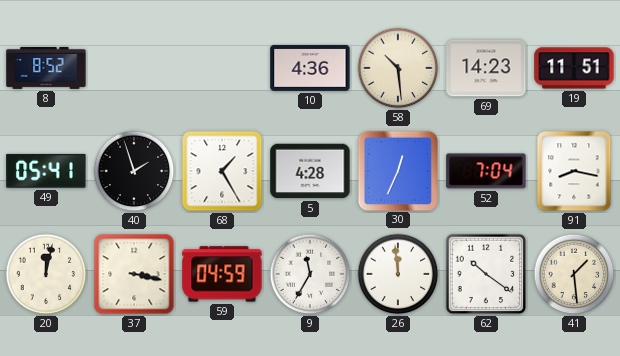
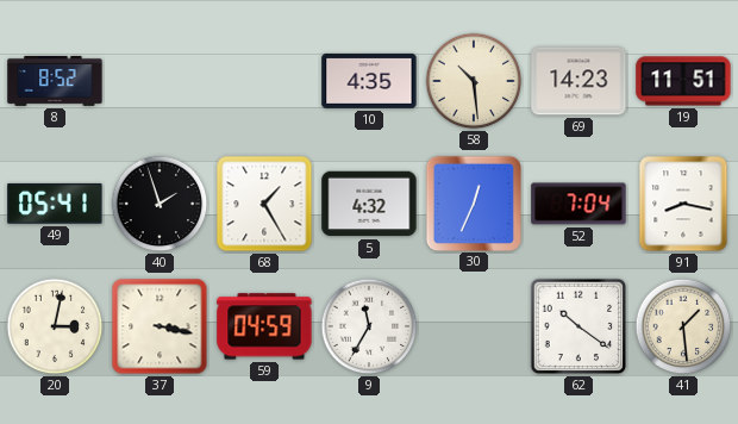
10: 4:36 -> 4:35 (369, 81)
5: 4:28 -> 4:32 (369, 204)
20: 12:02 -> 3:02 (55, 326)
26: 11:59 -> none (398, 274)
